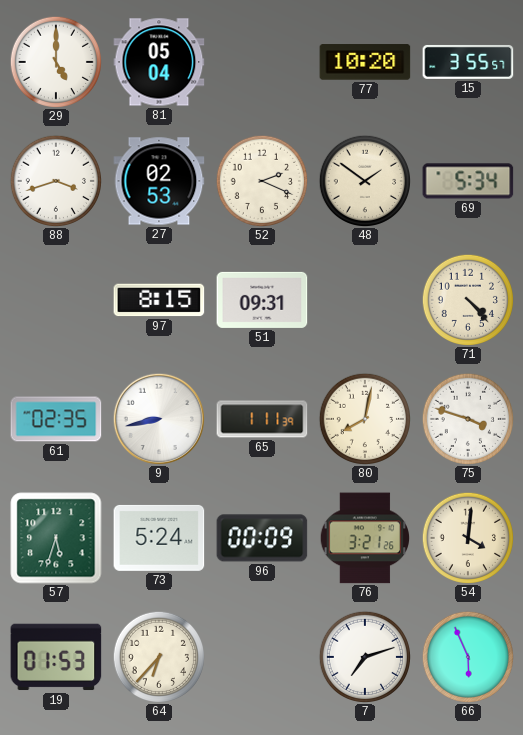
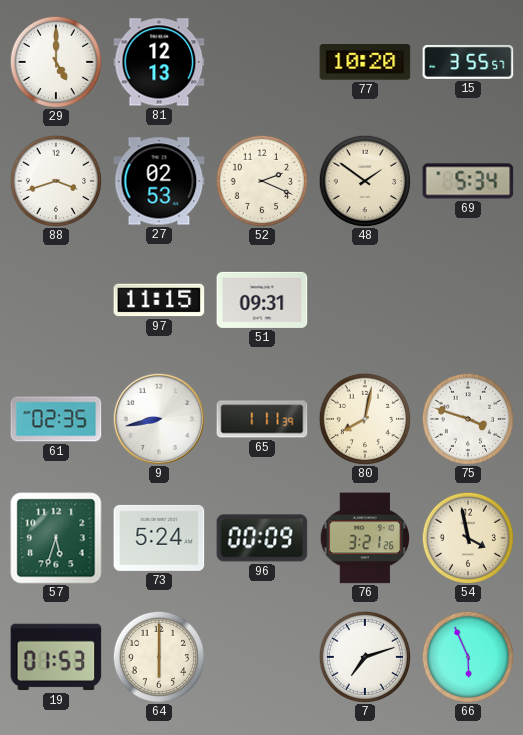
81: 05:04 -> 12:13 (159, 62)
97: 8:15 -> 11:15 (159, 300)
71: 4:23 -> none (467, 299)
54: 4:01 -> 3:58 (467, 537)
64: 6:37 -> 6:00 (158, 656)
